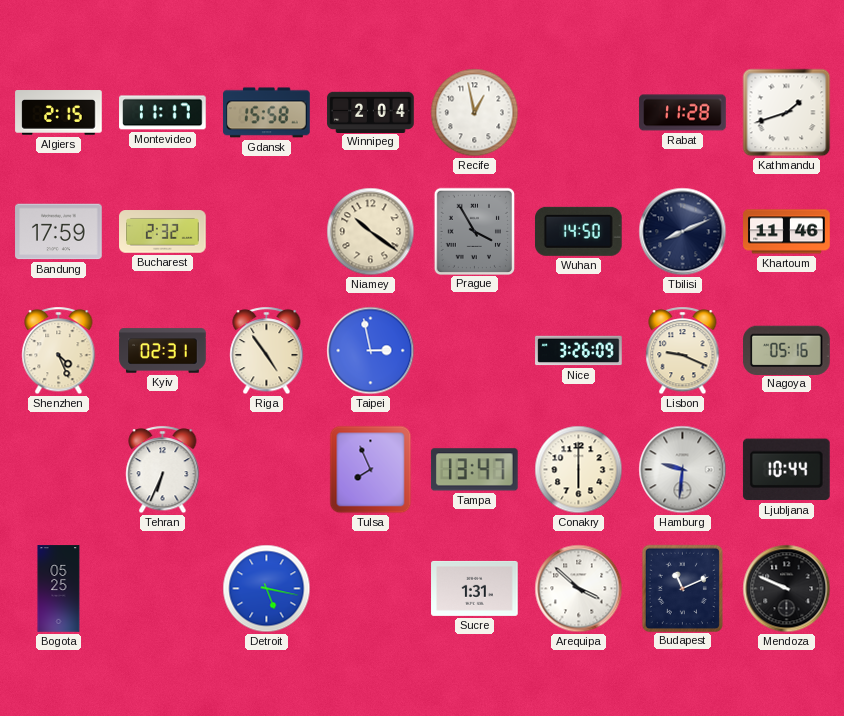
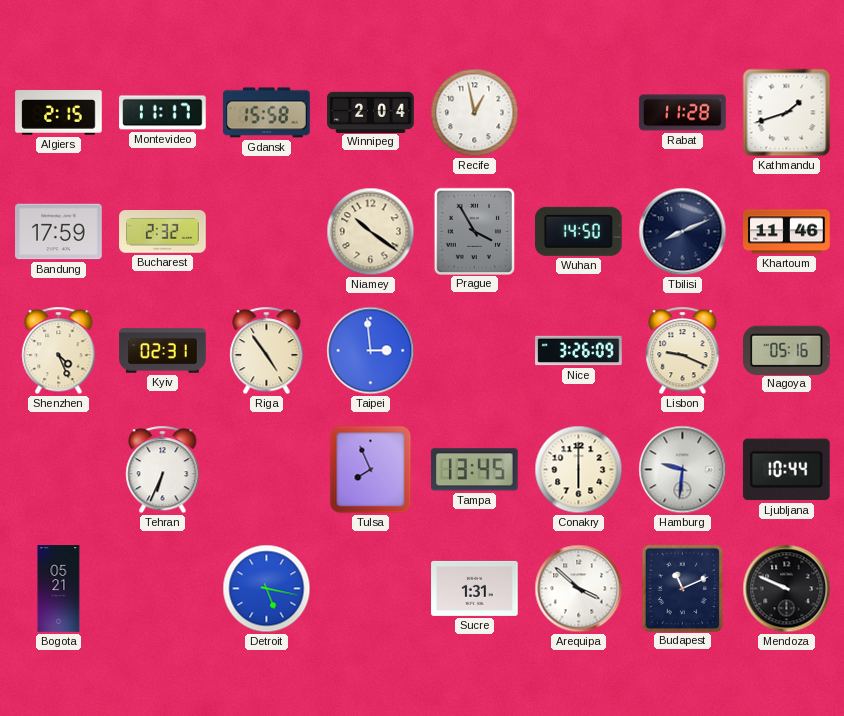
Taipei: 2:58 -> 2:59 (371, 351)
Tampa: 13:47 -> 13:45 (475, 470)
Bogota: 05:25 -> 05:21 (59, 589)
